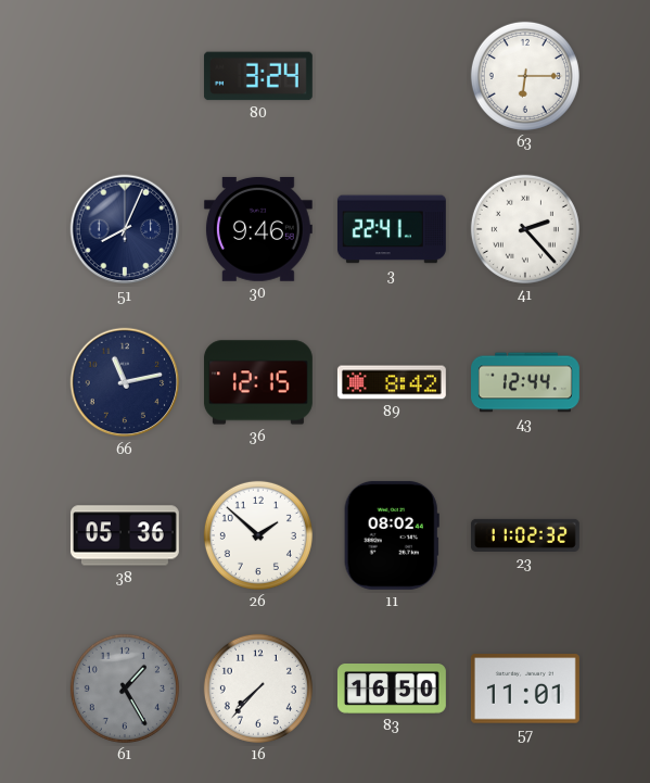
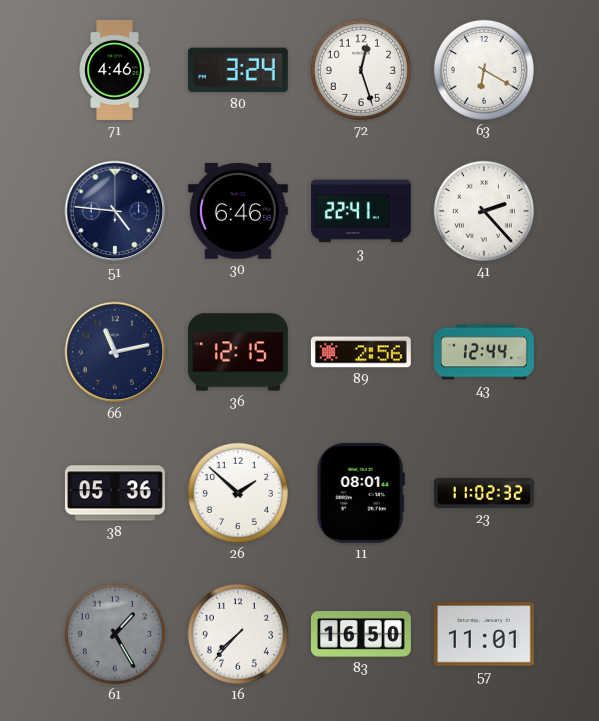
71: none -> 4:46 (115, 70)
72: none -> 12:27 (361, 70)
63: 6:15 -> 6:20 (484, 70)
51: 8:04 -> 4:46 (115, 211)
30: 9:46 -> 6:46 (238, 211)
89: 8:42 -> 2:56 (361, 352)
11: 08:02 -> 08:01 (361, 493)
